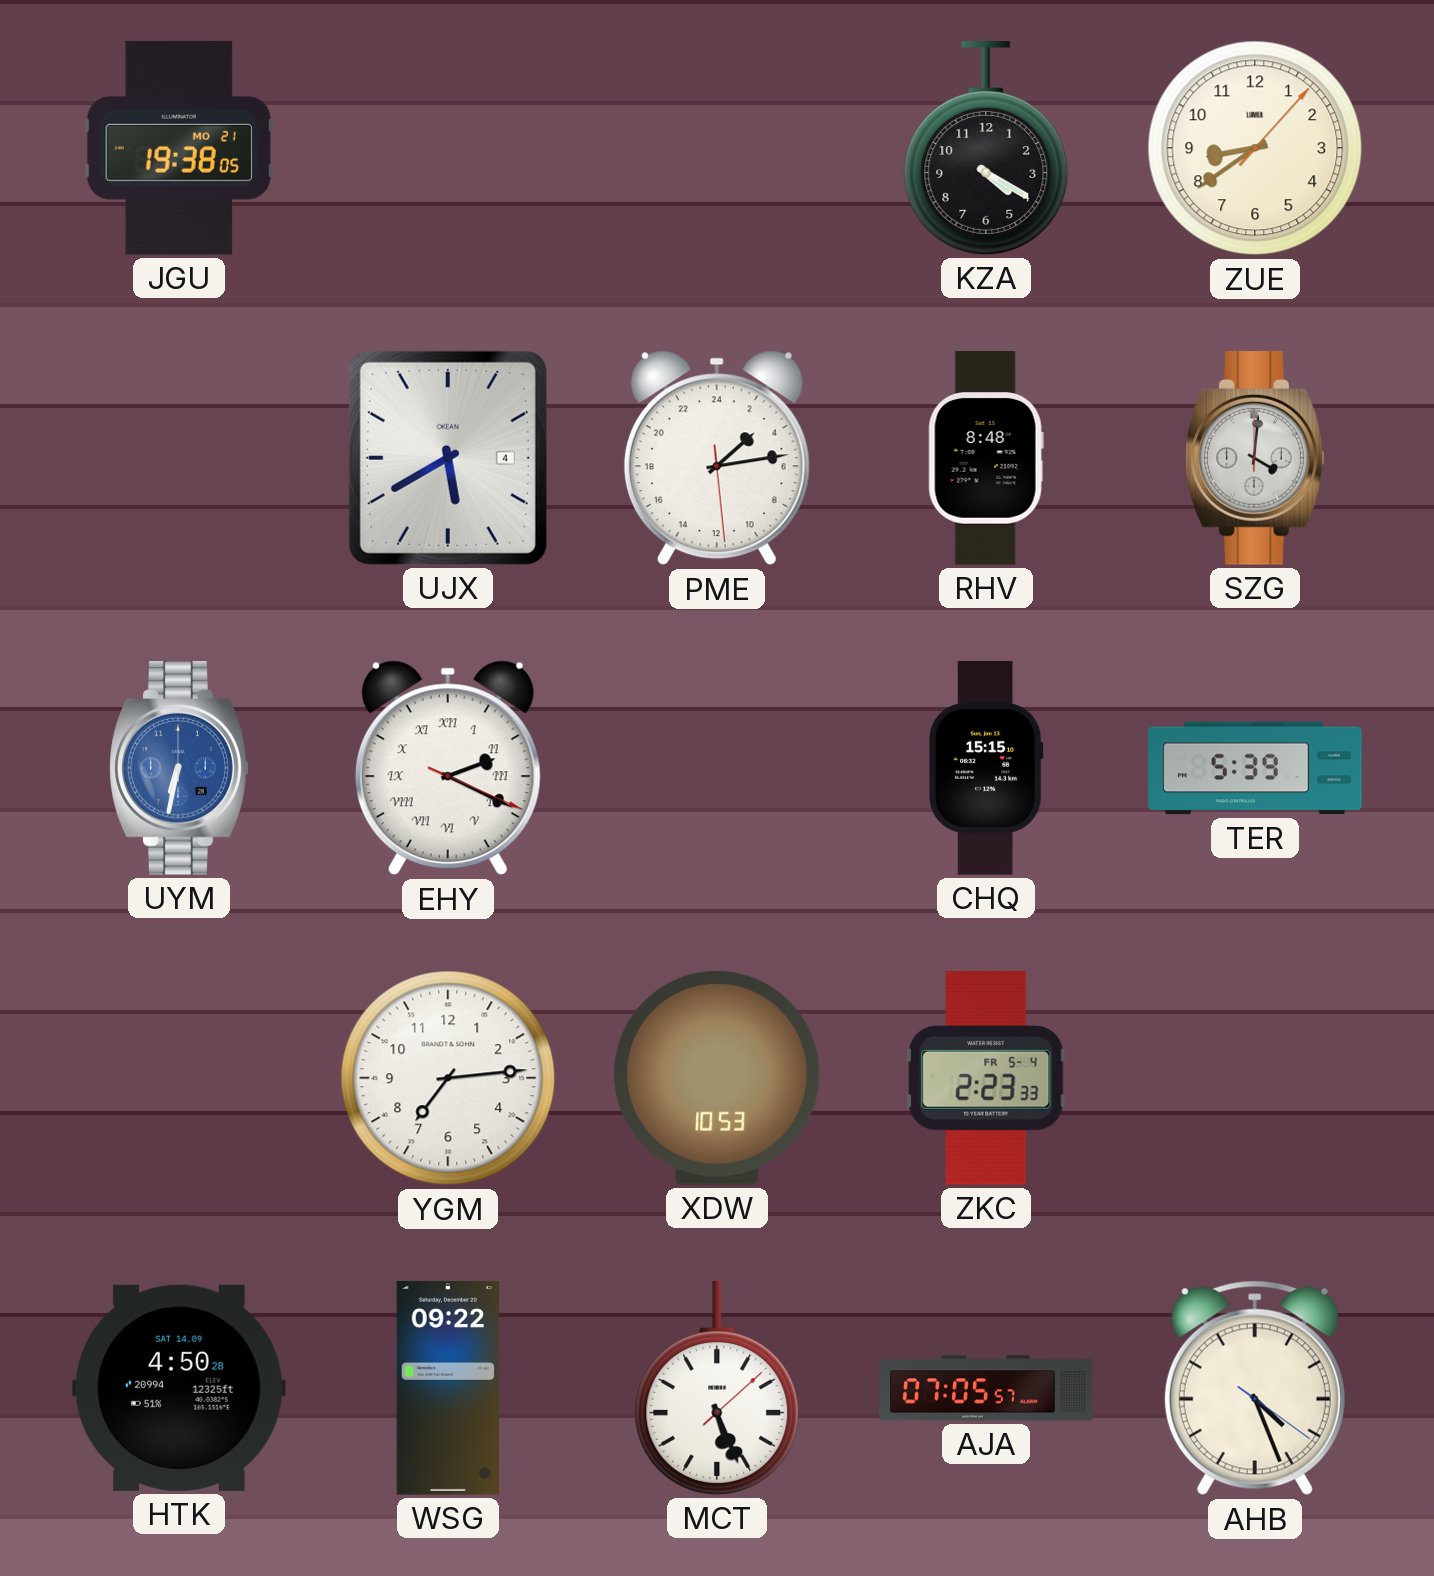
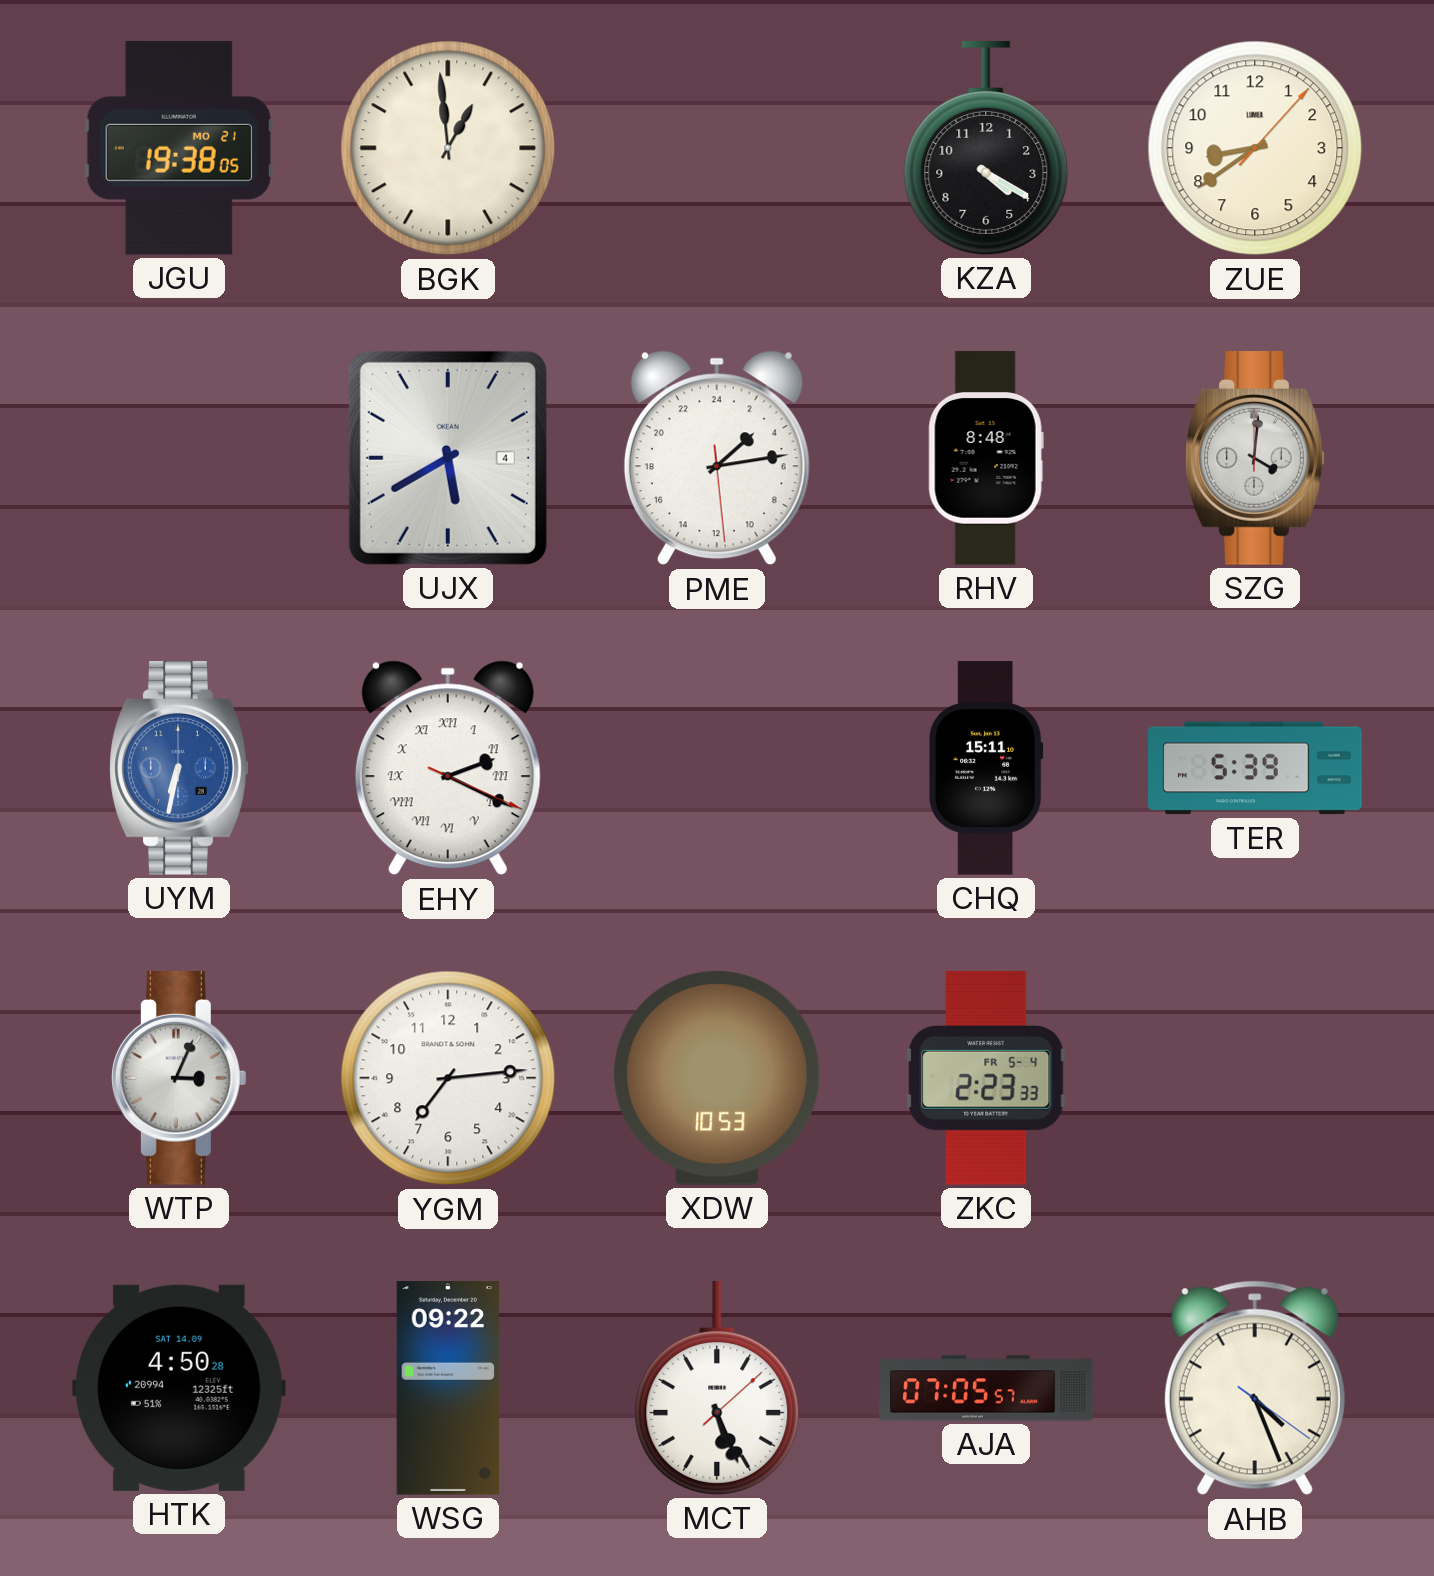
BGK: none -> 12:59 (448, 148)
CHQ: 15:15 -> 15:11 (986, 768)
WTP: none -> 3:04 (180, 1079)
